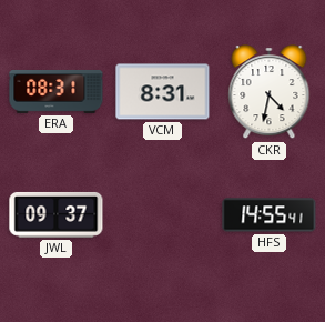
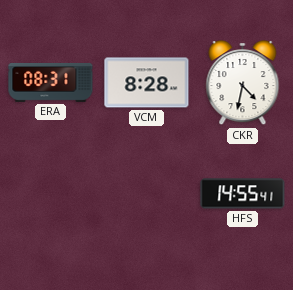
VCM: 8:31 -> 8:28 (147, 83)
JWL: 09:37 -> none (57, 214)
